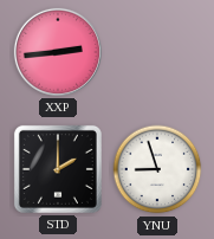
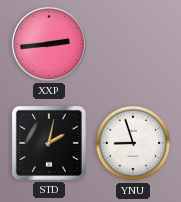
STD: 2:00 -> 2:02 (49, 143)
